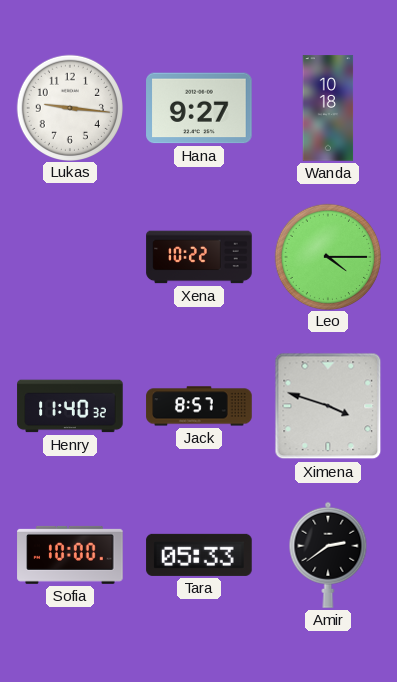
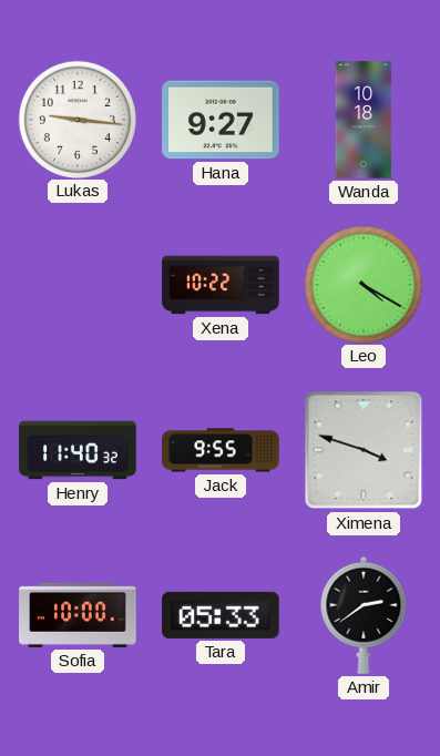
Leo: 4:15 -> 4:20 (362, 284)
Jack: 8:57 -> 9:55 (221, 450)
